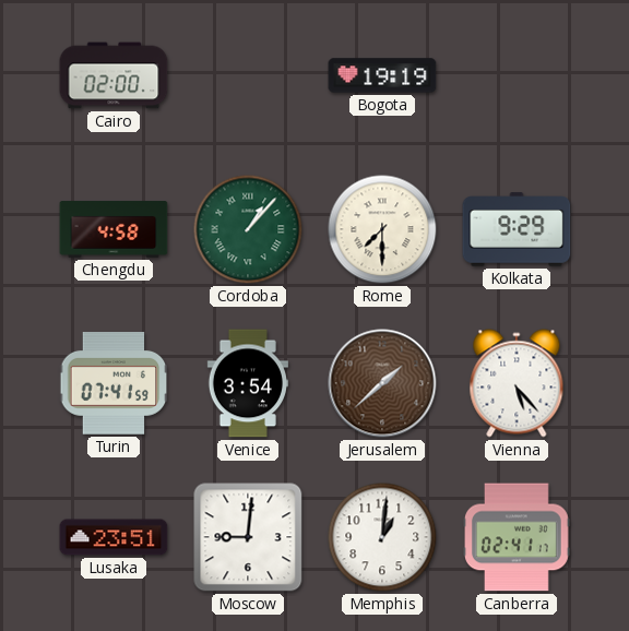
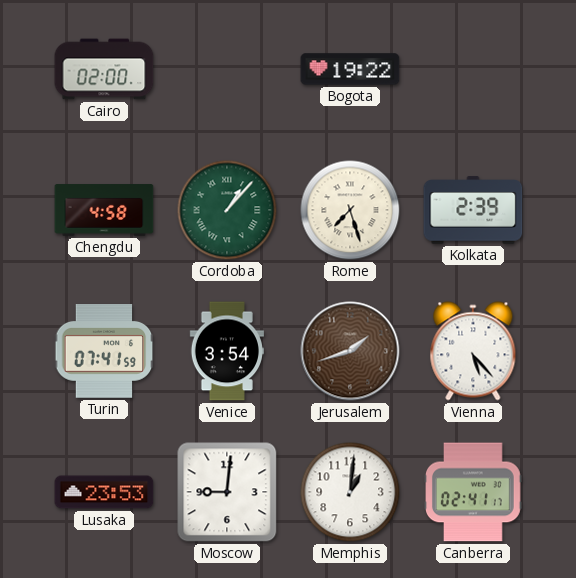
Bogota: 19:19 -> 19:22 (350, 69)
Rome: 7:30 -> 7:27 (350, 210)
Kolkata: 9:29 -> 2:39 (473, 210)
Jerusalem: 1:38 -> 1:42 (350, 351)
Lusaka: 23:51 -> 23:53 (104, 492)
